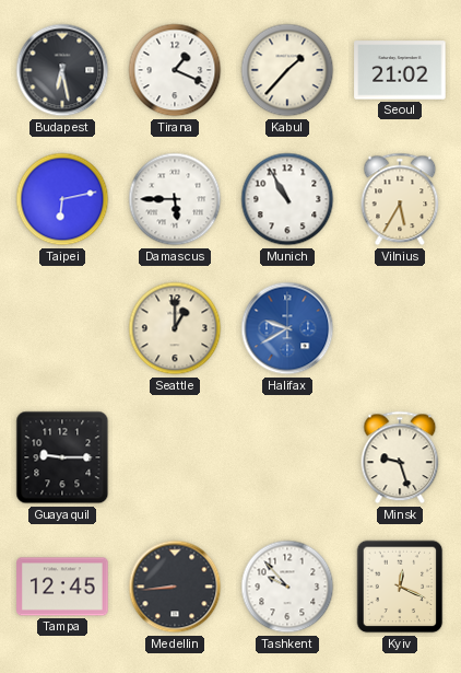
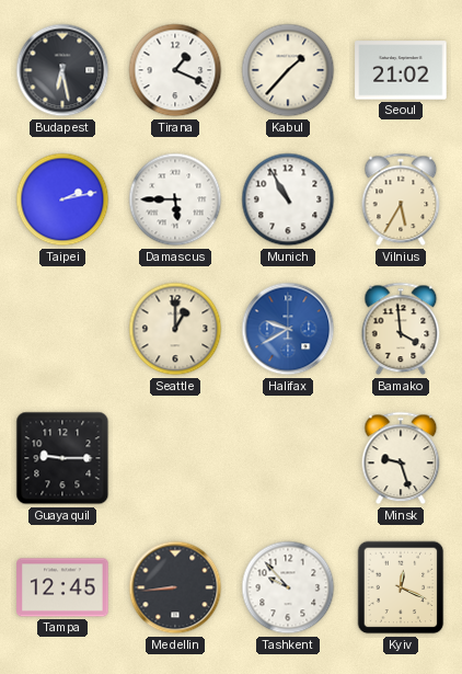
Taipei: 6:13 -> 2:13 (62, 199)
Bamako: none -> 3:59 (401, 329)
